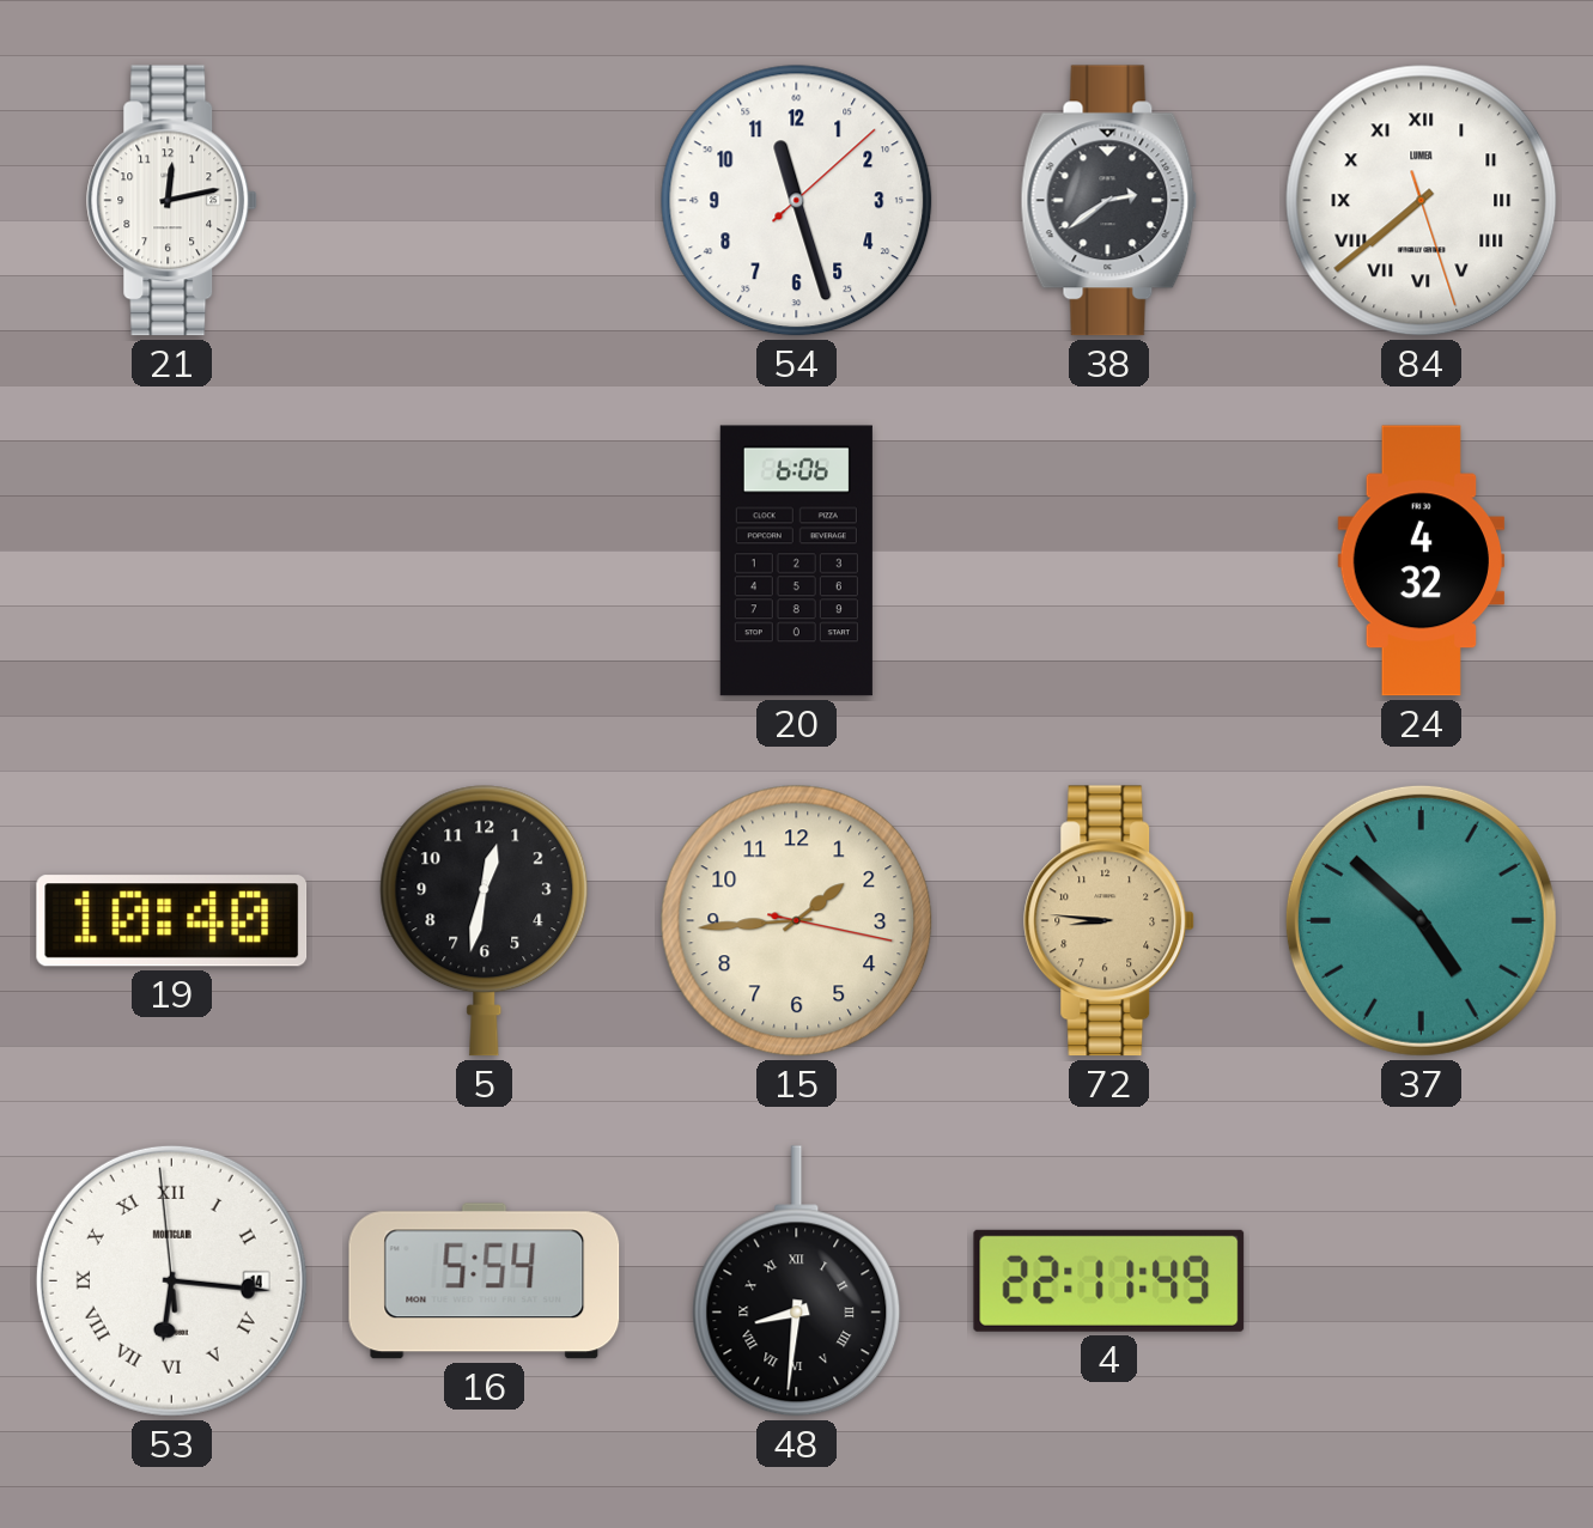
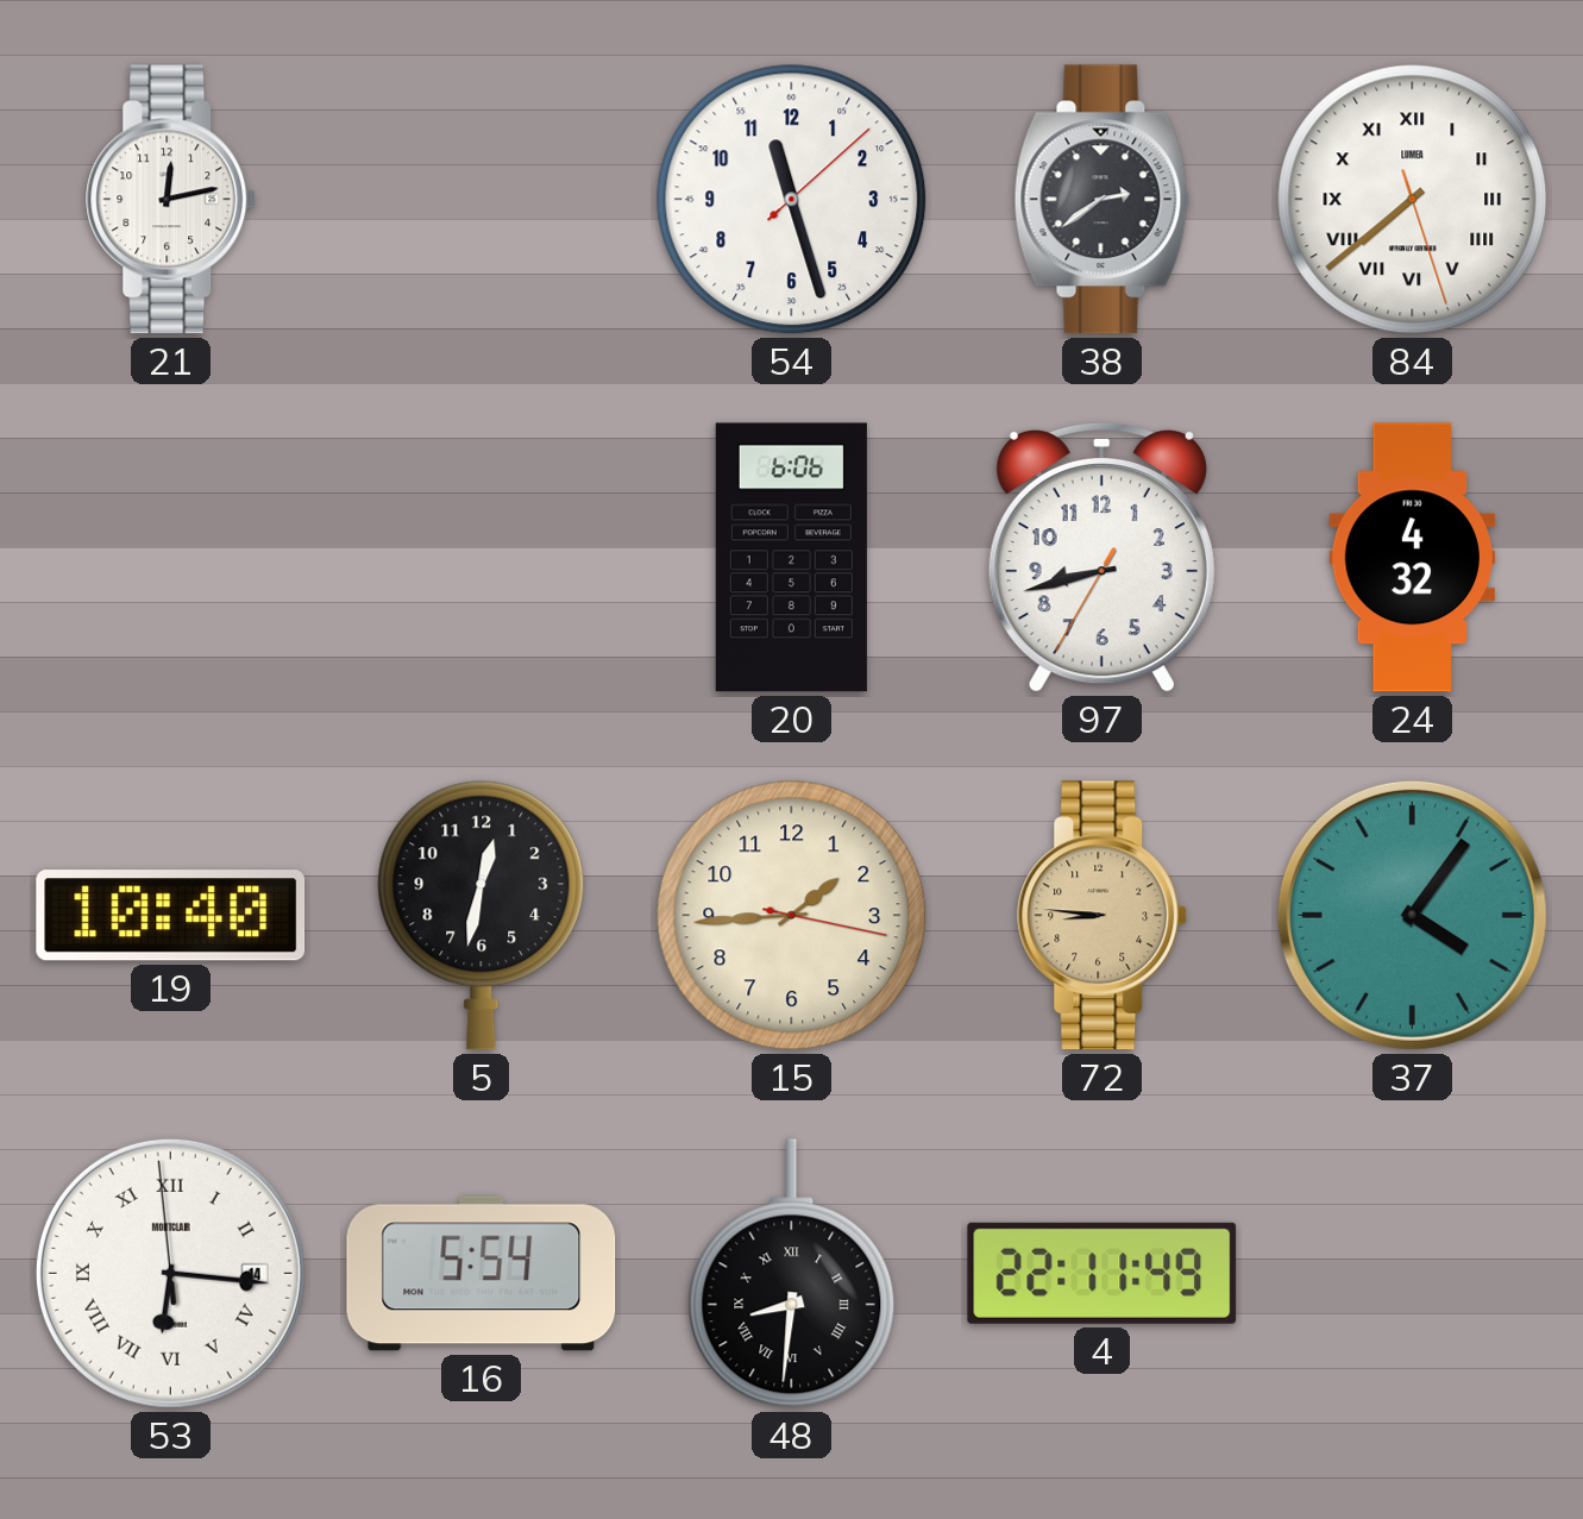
97: none -> 8:42 (1101, 557)
37: 4:52 -> 4:06 (1412, 915)
